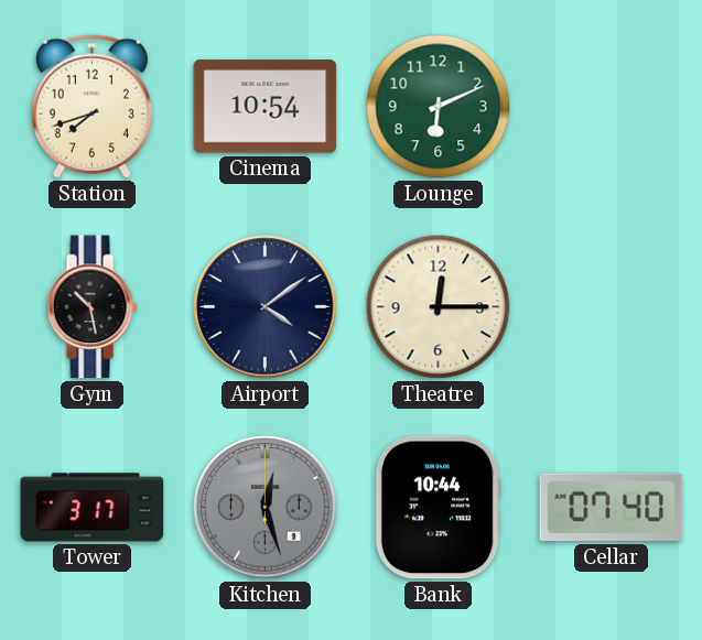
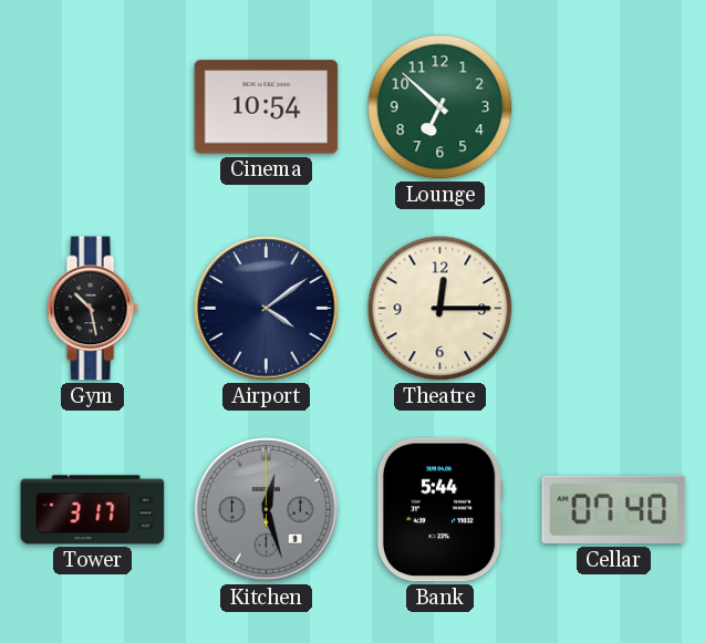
Station: 7:42 -> none (91, 106)
Lounge: 6:11 -> 6:52 (440, 107)
Bank: 10:44 -> 5:44 (439, 510)
